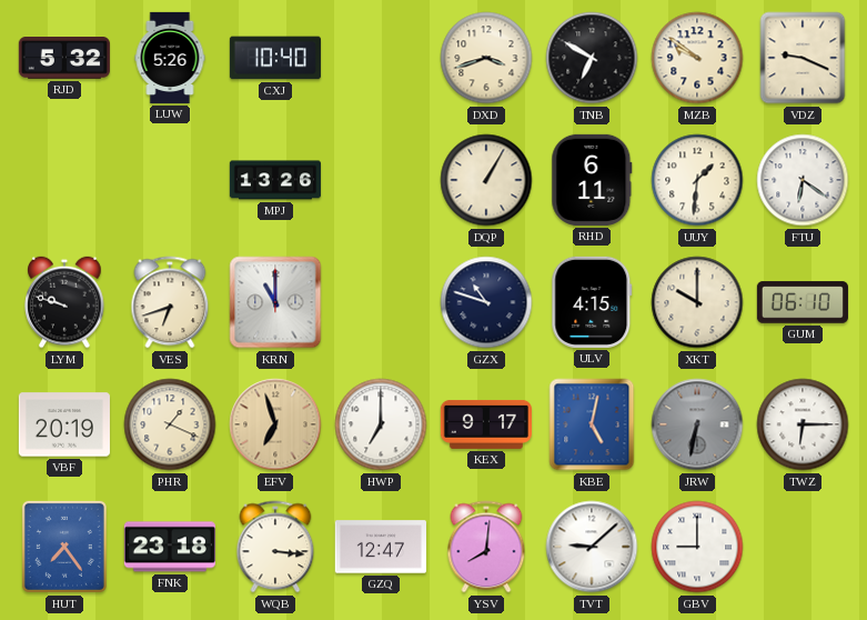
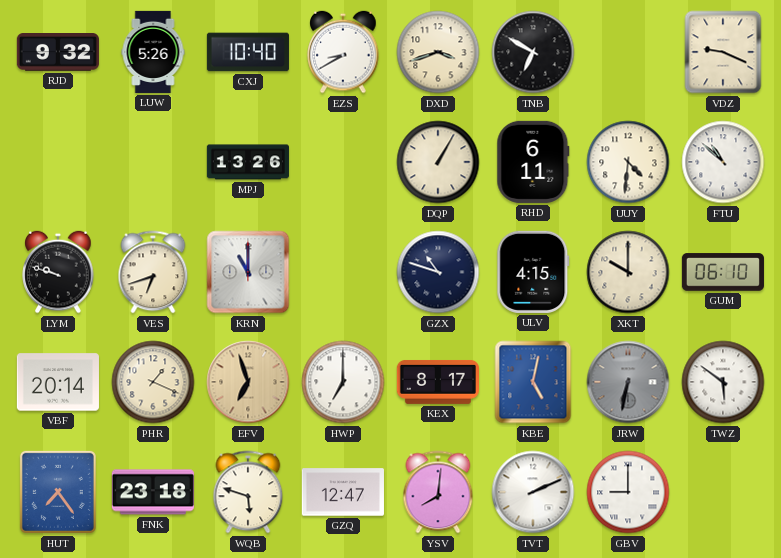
RJD: 5:32 -> 9:32 (58, 52)
EZS: none -> 8:40 (343, 52)
MZB: 9:51 -> none (697, 58)
UUY: 1:31 -> 4:31 (628, 162)
FTU: 6:21 -> 10:52 (723, 162)
VBF: 20:19 -> 20:14 (58, 382)
KEX: 9:17 -> 8:17 (438, 382)
TWZ: 6:15 -> 5:51 (723, 382)
WQB: 3:16 -> 5:48 (248, 492)
TVT: 9:08 -> 2:11 (533, 492)
